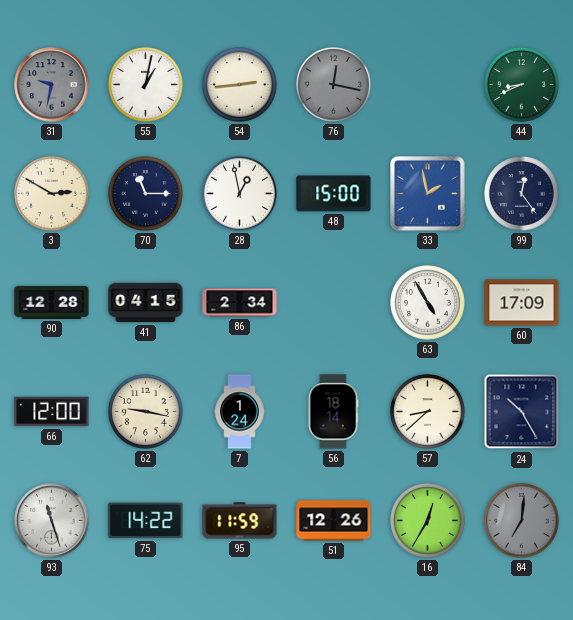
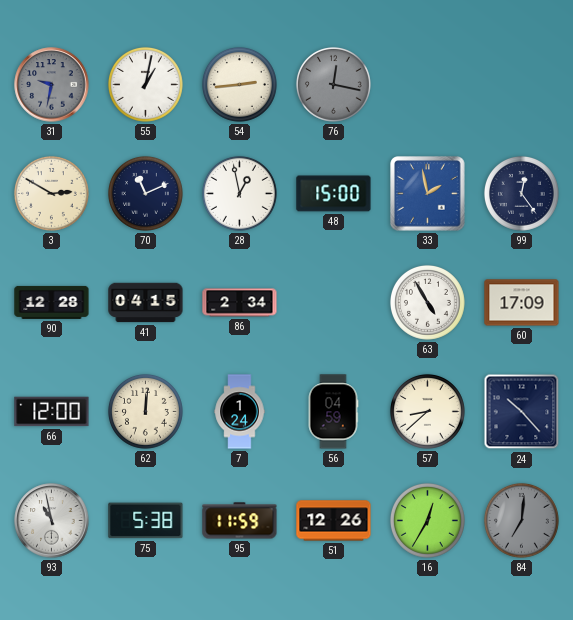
44: 8:41 -> none (521, 84)
70: 11:15 -> 11:11 (145, 193)
62: 9:17 -> 12:01 (145, 411)
56: 18:14 -> 04:59 (333, 412)
24: 10:25 -> 10:23 (522, 412)
93: 11:27 -> 10:58 (52, 521)
75: 14:22 -> 5:38 (146, 521)
